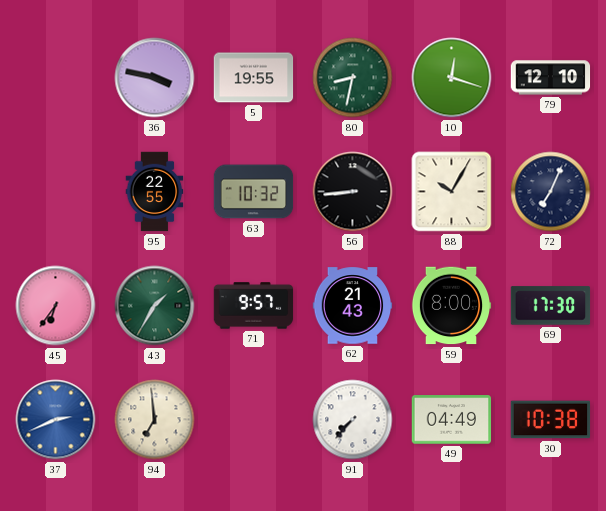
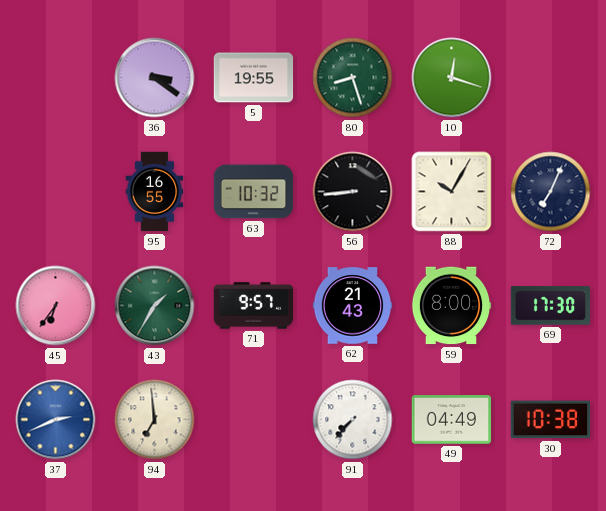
36: 3:47 -> 3:21 (155, 78)
80: 8:32 -> 8:27 (353, 78)
79: 12:10 -> none (551, 78)
95: 22:55 -> 16:55 (155, 192)
